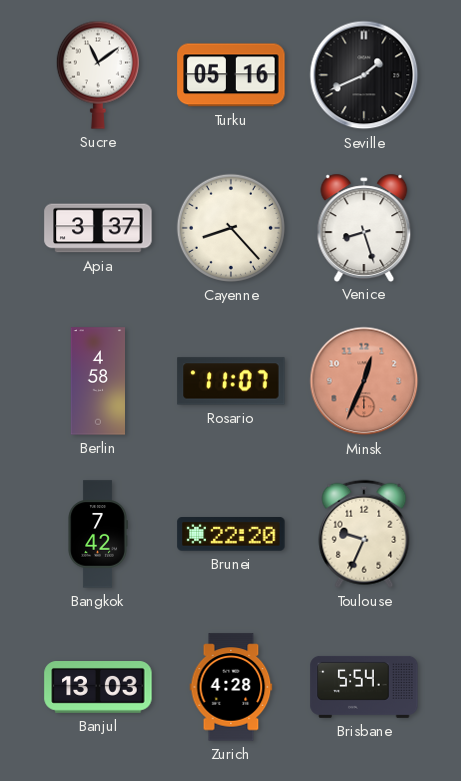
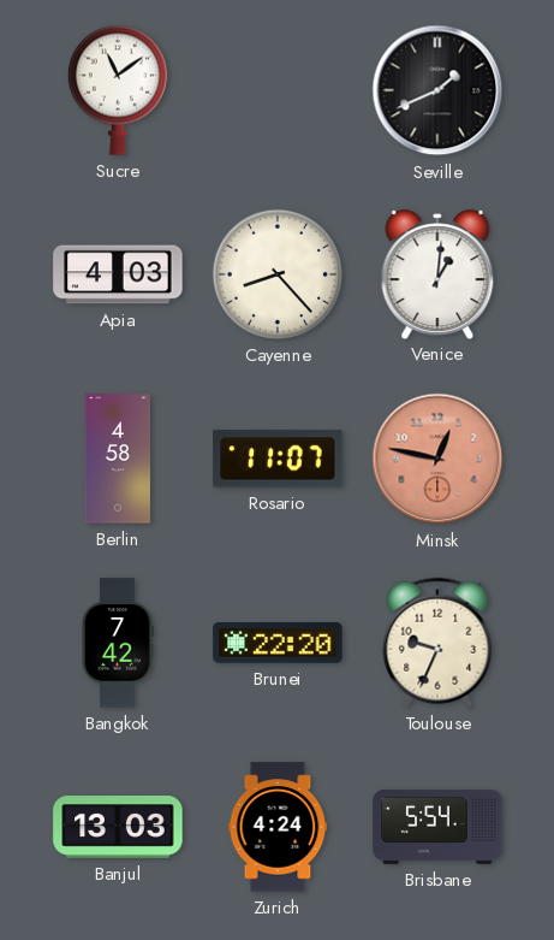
Turku: 05:16 -> none (231, 75)
Apia: 3:37 -> 4:03 (118, 274)
Venice: 8:27 -> 1:01 (437, 273)
Minsk: 12:34 -> 12:47 (437, 459)
Zurich: 4:28 -> 4:24 (278, 827)
